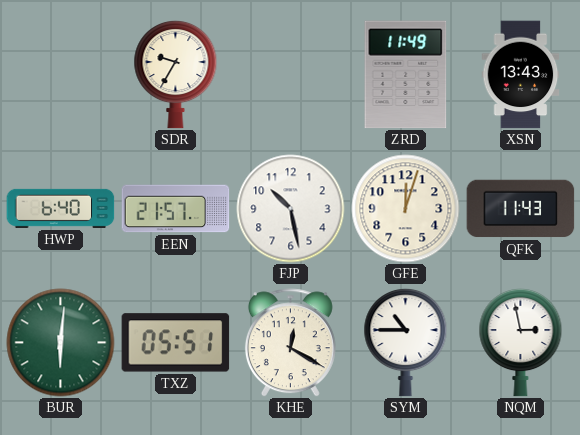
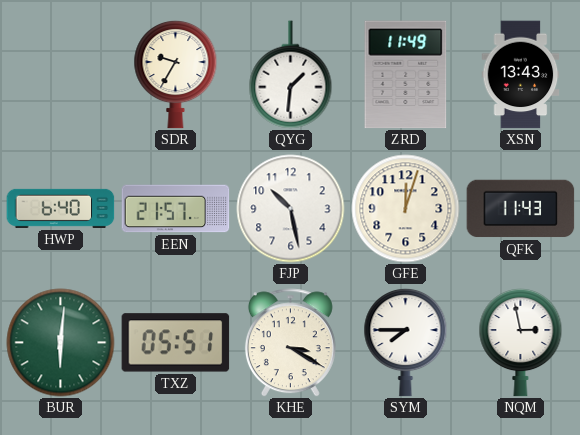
QYG: none -> 1:31 (291, 75)
KHE: 12:20 -> 3:20 (290, 343)
SYM: 10:45 -> 7:45 (406, 342)
